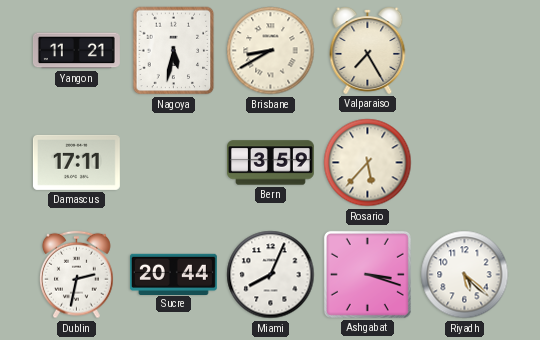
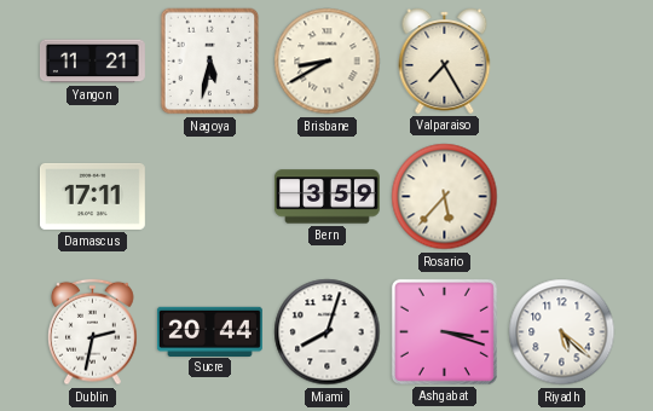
Miami: 8:04 -> 8:03 (328, 332)
